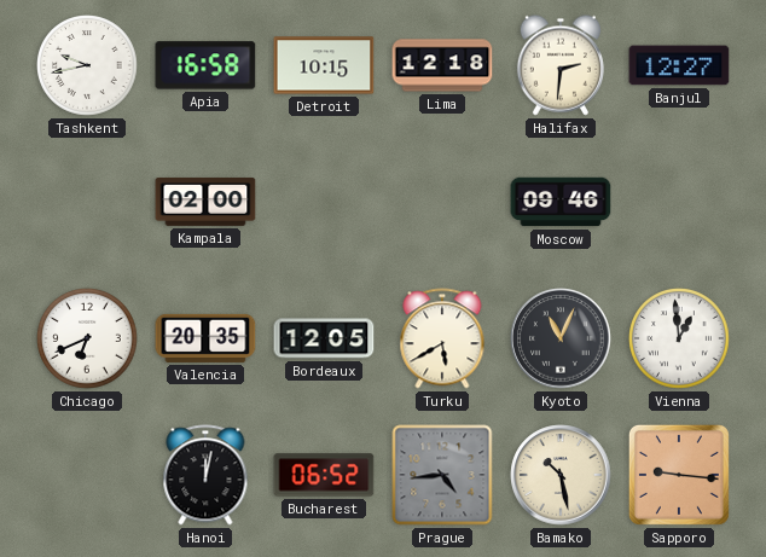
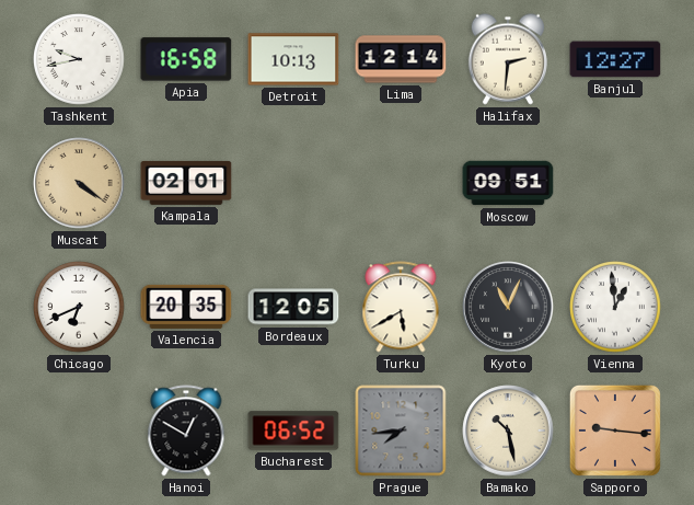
Detroit: 10:15 -> 10:13 (293, 59)
Lima: 12:18 -> 12:14 (401, 59)
Muscat: none -> 4:21 (79, 183)
Kampala: 02:00 -> 02:01 (186, 183)
Moscow: 09:46 -> 09:51 (508, 183)
Hanoi: 12:02 -> 12:50 (186, 431)
Prague: 4:44 -> 7:44 (401, 431)
